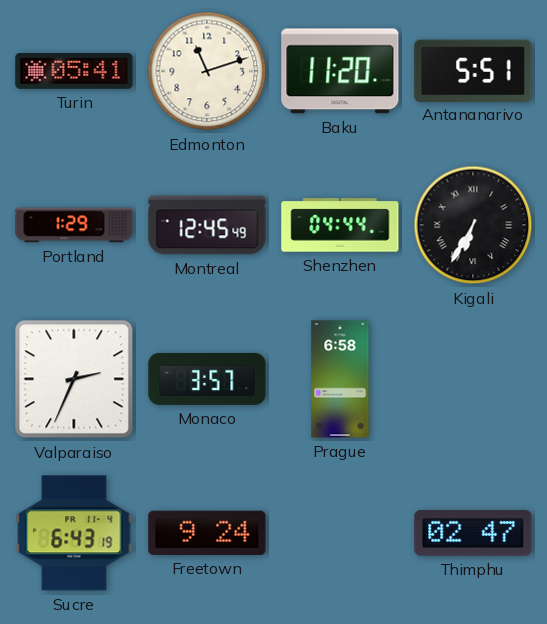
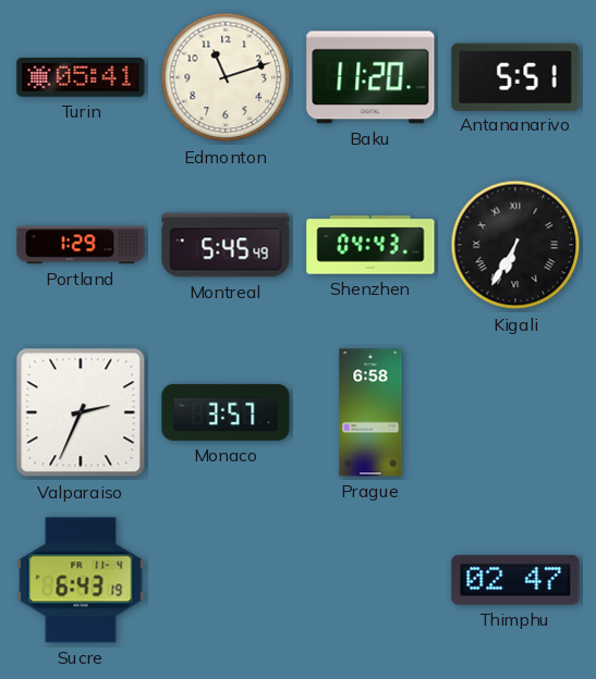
Montreal: 12:45 -> 5:45 (226, 245)
Shenzhen: 04:44 -> 04:43 (370, 245)
Freetown: 9:24 -> none (207, 533)
